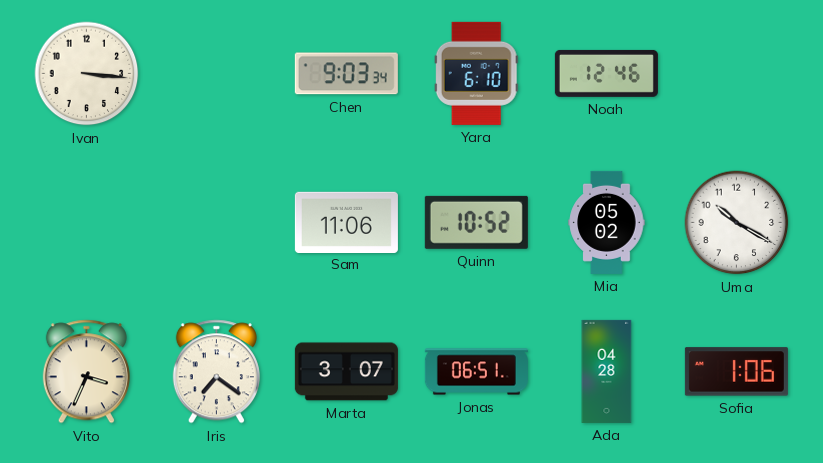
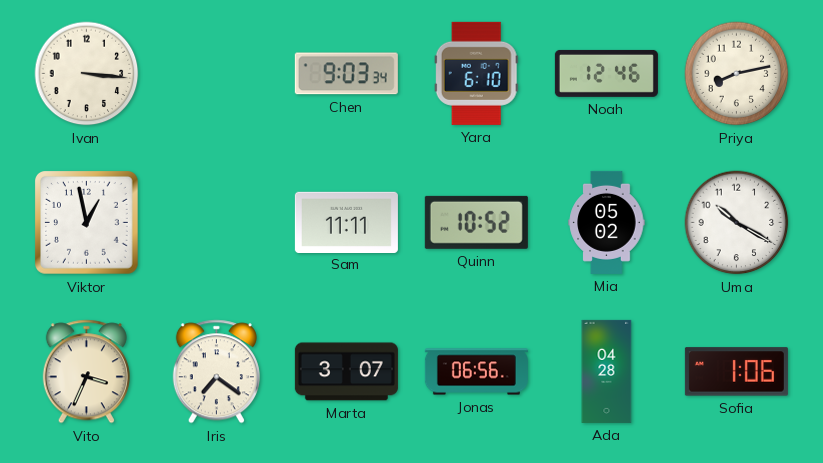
Priya: none -> 8:13 (737, 74)
Viktor: none -> 12:58 (87, 223)
Sam: 11:06 -> 11:11 (346, 222)
Jonas: 06:51 -> 06:56 (476, 372)
